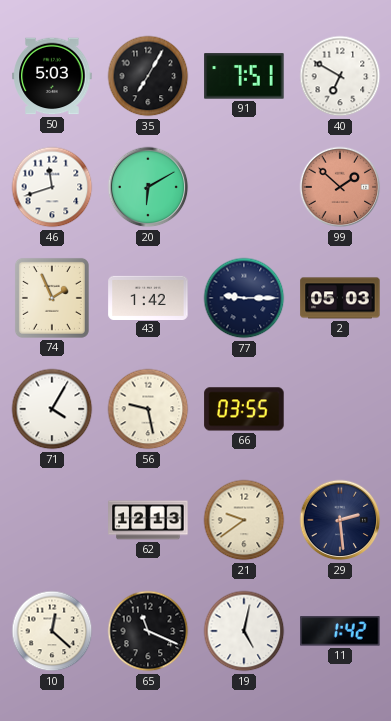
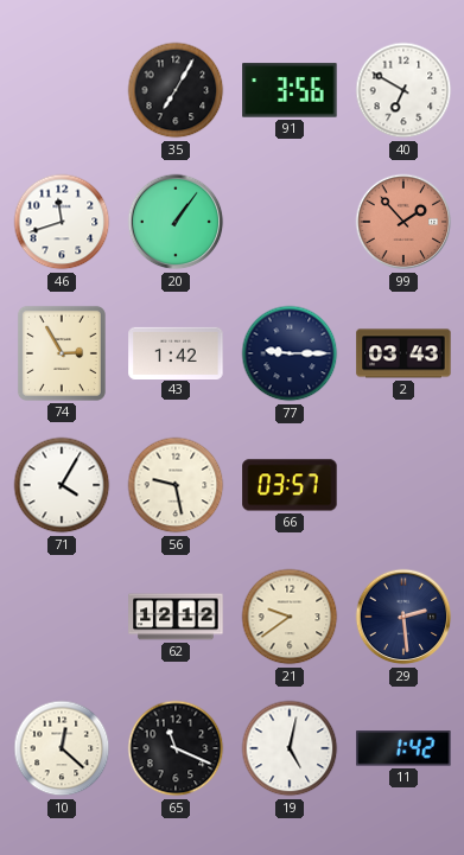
50: 5:03 -> none (52, 76)
91: 7:51 -> 3:56 (290, 90)
20: 6:10 -> 1:06 (176, 222)
99: 1:52 -> 1:53 (403, 222)
74: 1:56 -> 2:55 (62, 353)
2: 05:03 -> 03:43 (403, 353)
66: 03:55 -> 03:57 (290, 485)
62: 12:13 -> 12:12 (176, 617)
